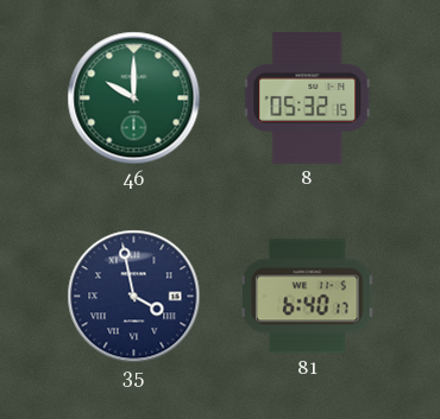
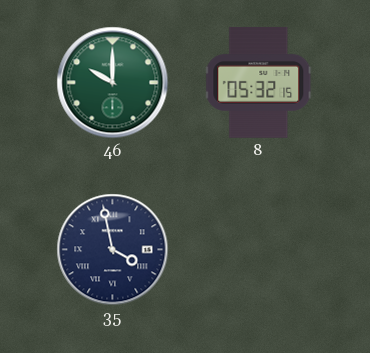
81: 6:40 -> none (309, 297)
